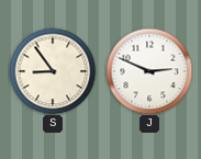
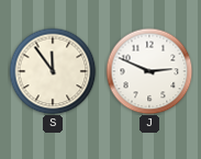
S: 8:54 -> 11:54 (53, 71)
